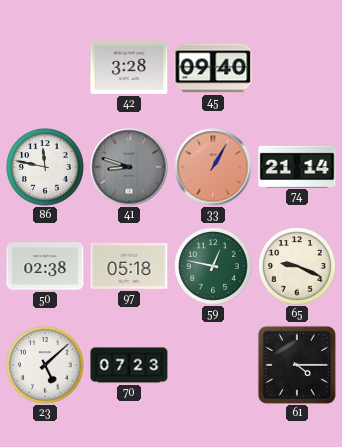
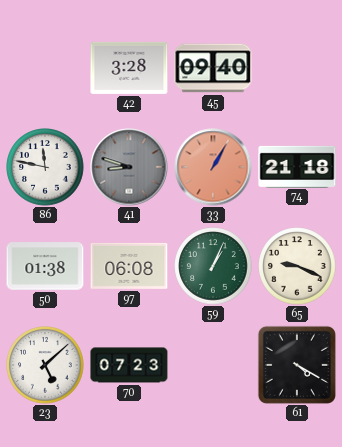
74: 21:14 -> 21:18 (297, 166)
50: 02:38 -> 01:38 (45, 266)
97: 05:18 -> 06:08 (129, 266)
59: 12:47 -> 1:04 (213, 266)
61: 4:15 -> 4:20 (297, 365)
